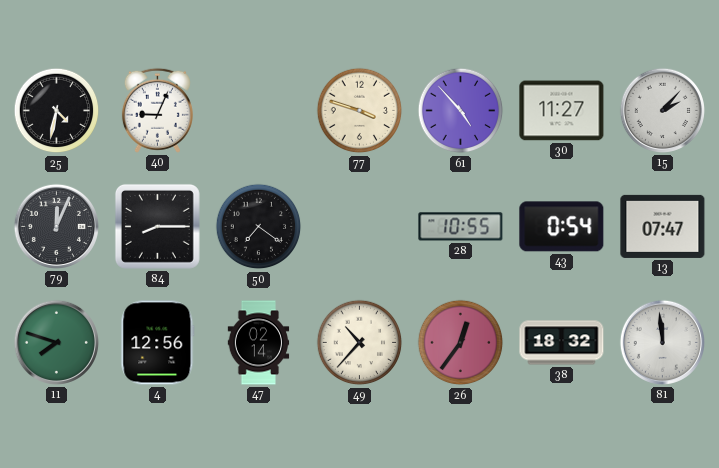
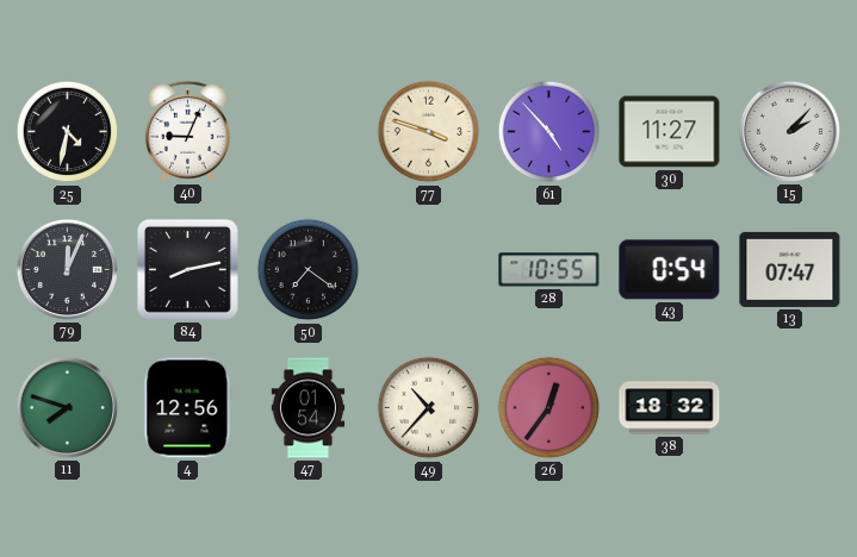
84: 8:15 -> 8:13 (187, 269)
47: 02:14 -> 01:54 (309, 408)
81: 11:59 -> none (662, 342)
